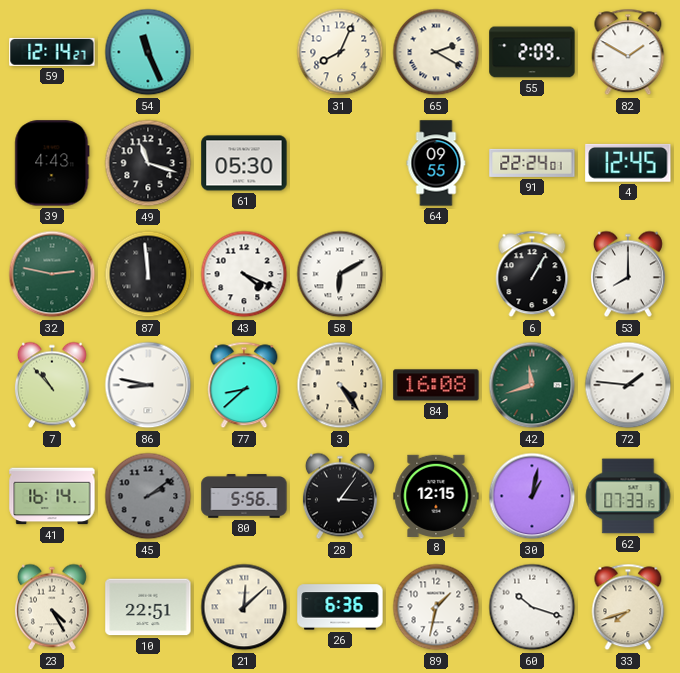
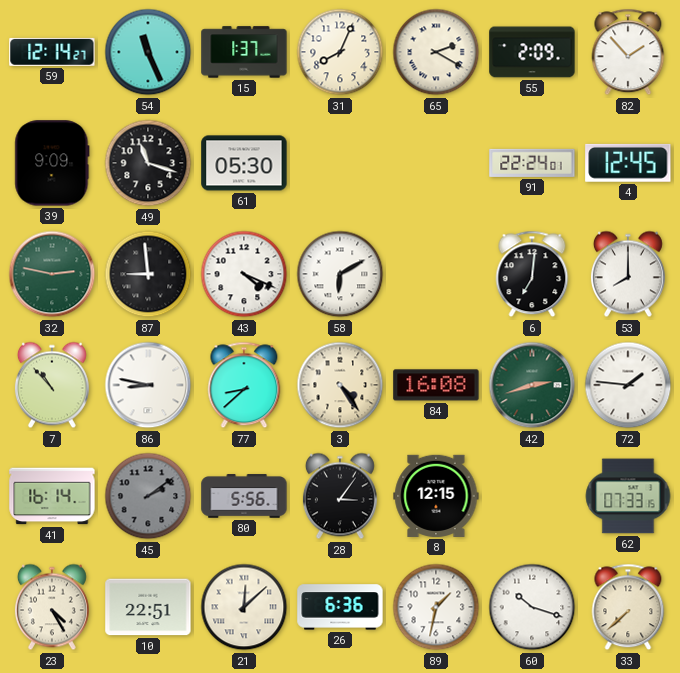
15: none -> 1:37 (244, 52)
82: 1:50 -> 1:53 (628, 52)
39: 4:43 -> 9:09 (52, 163)
64: 09:55 -> none (436, 163)
87: 11:59 -> 8:59 (148, 274)
6: 1:05 -> 7:01 (532, 274)
42: 11:42 -> 2:42 (532, 385)
30: 1:02 -> none (532, 496)
33: 7:42 -> 7:38 (628, 607)
